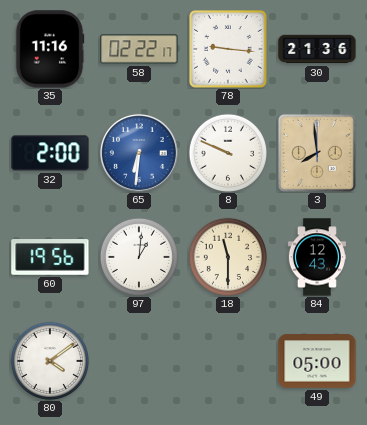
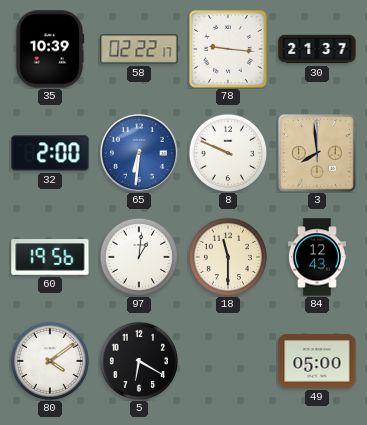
35: 11:16 -> 10:39 (50, 49)
30: 21:36 -> 21:37 (317, 49)
5: none -> 6:20 (138, 360)
